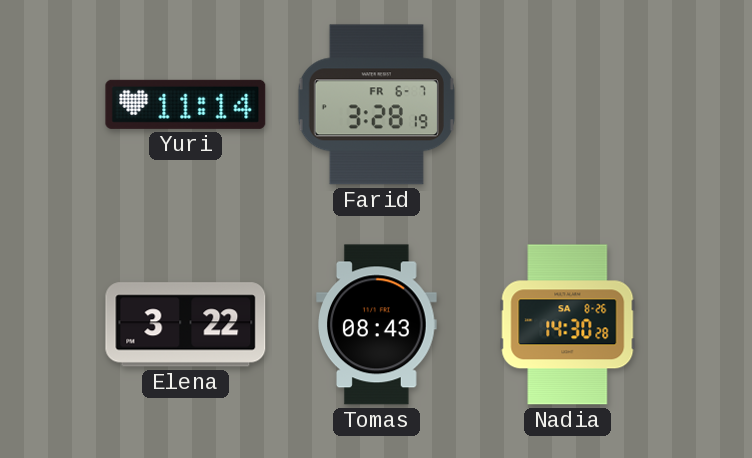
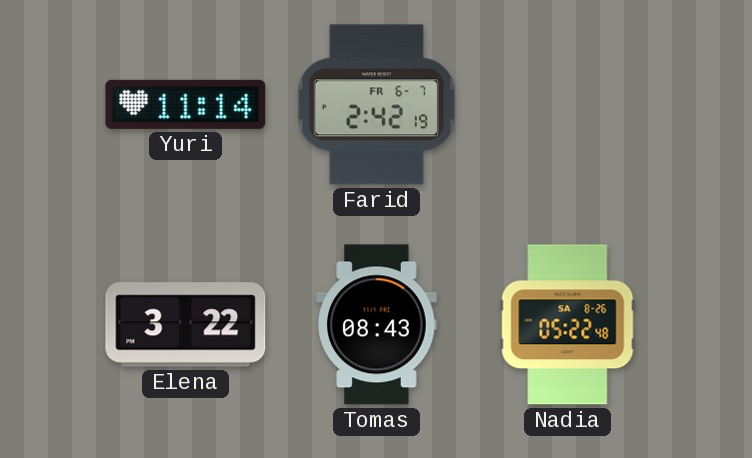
Farid: 3:28 -> 2:42 (376, 105)
Nadia: 14:30 -> 05:22 (568, 325)
